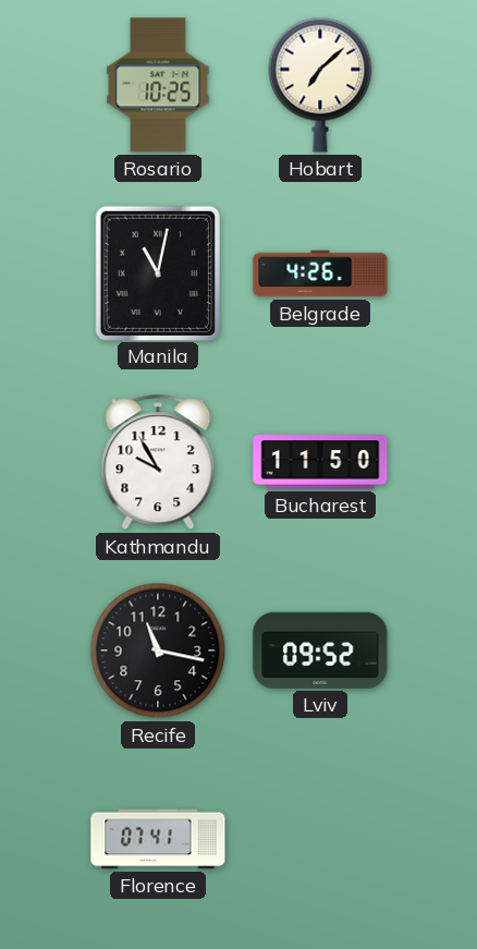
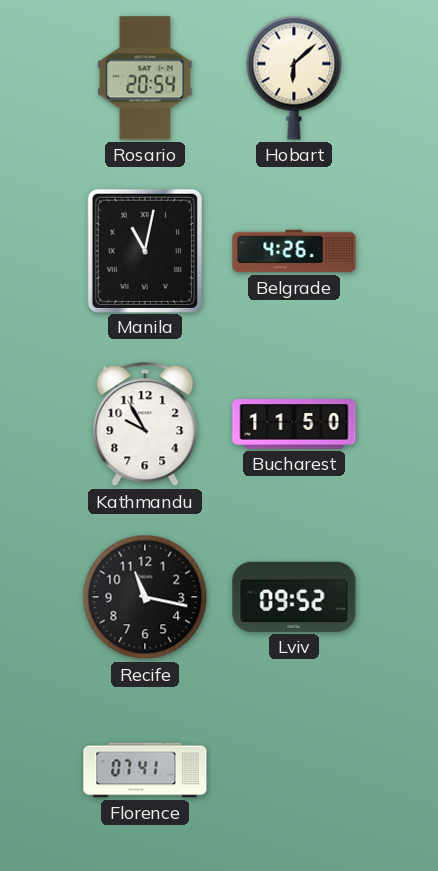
Rosario: 10:25 -> 20:54 (145, 78)
Hobart: 7:08 -> 6:08 (294, 78)
